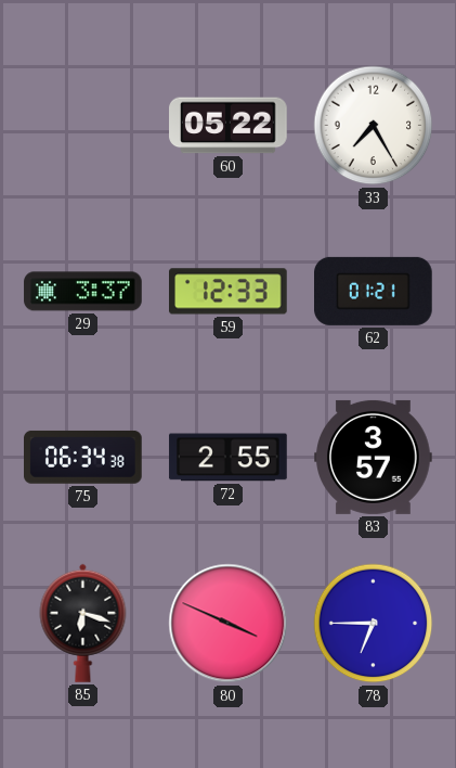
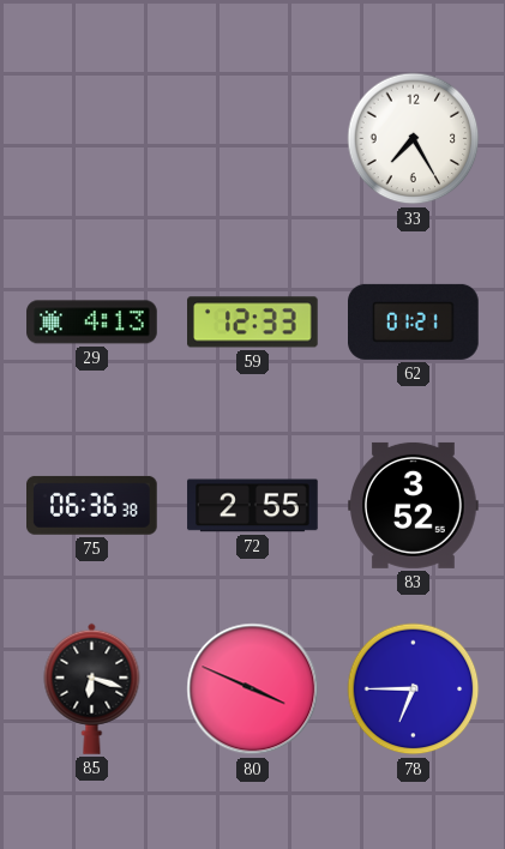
60: 05:22 -> none (229, 126)
29: 3:37 -> 4:13 (92, 323)
75: 06:34 -> 06:36 (92, 505)
83: 3:57 -> 3:52 (414, 505)
